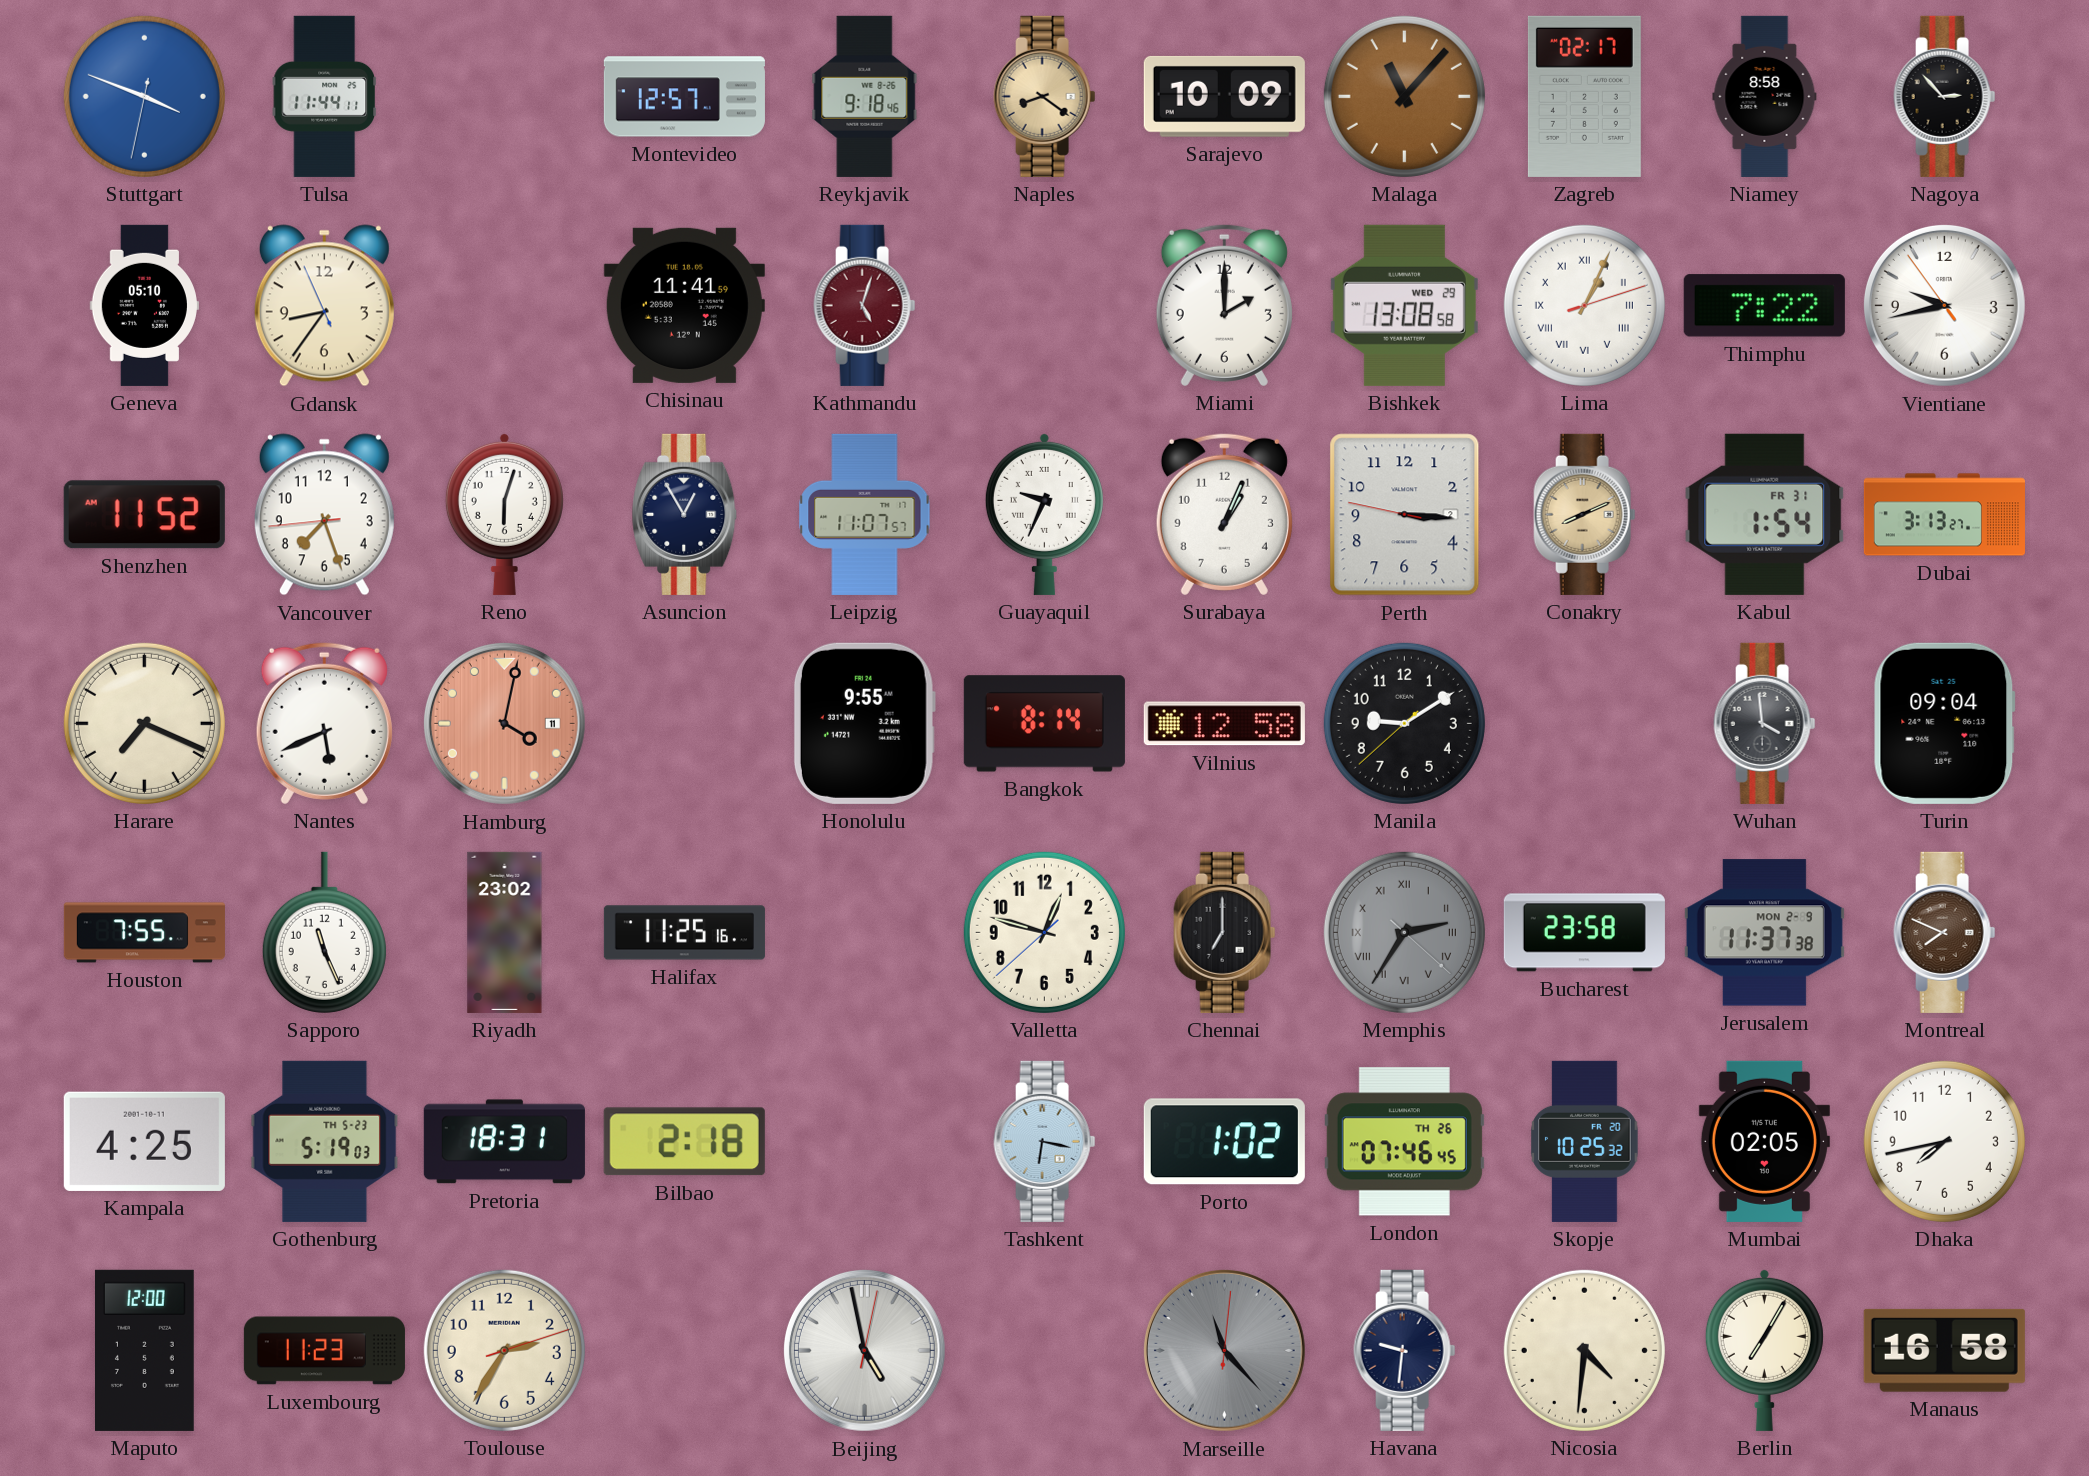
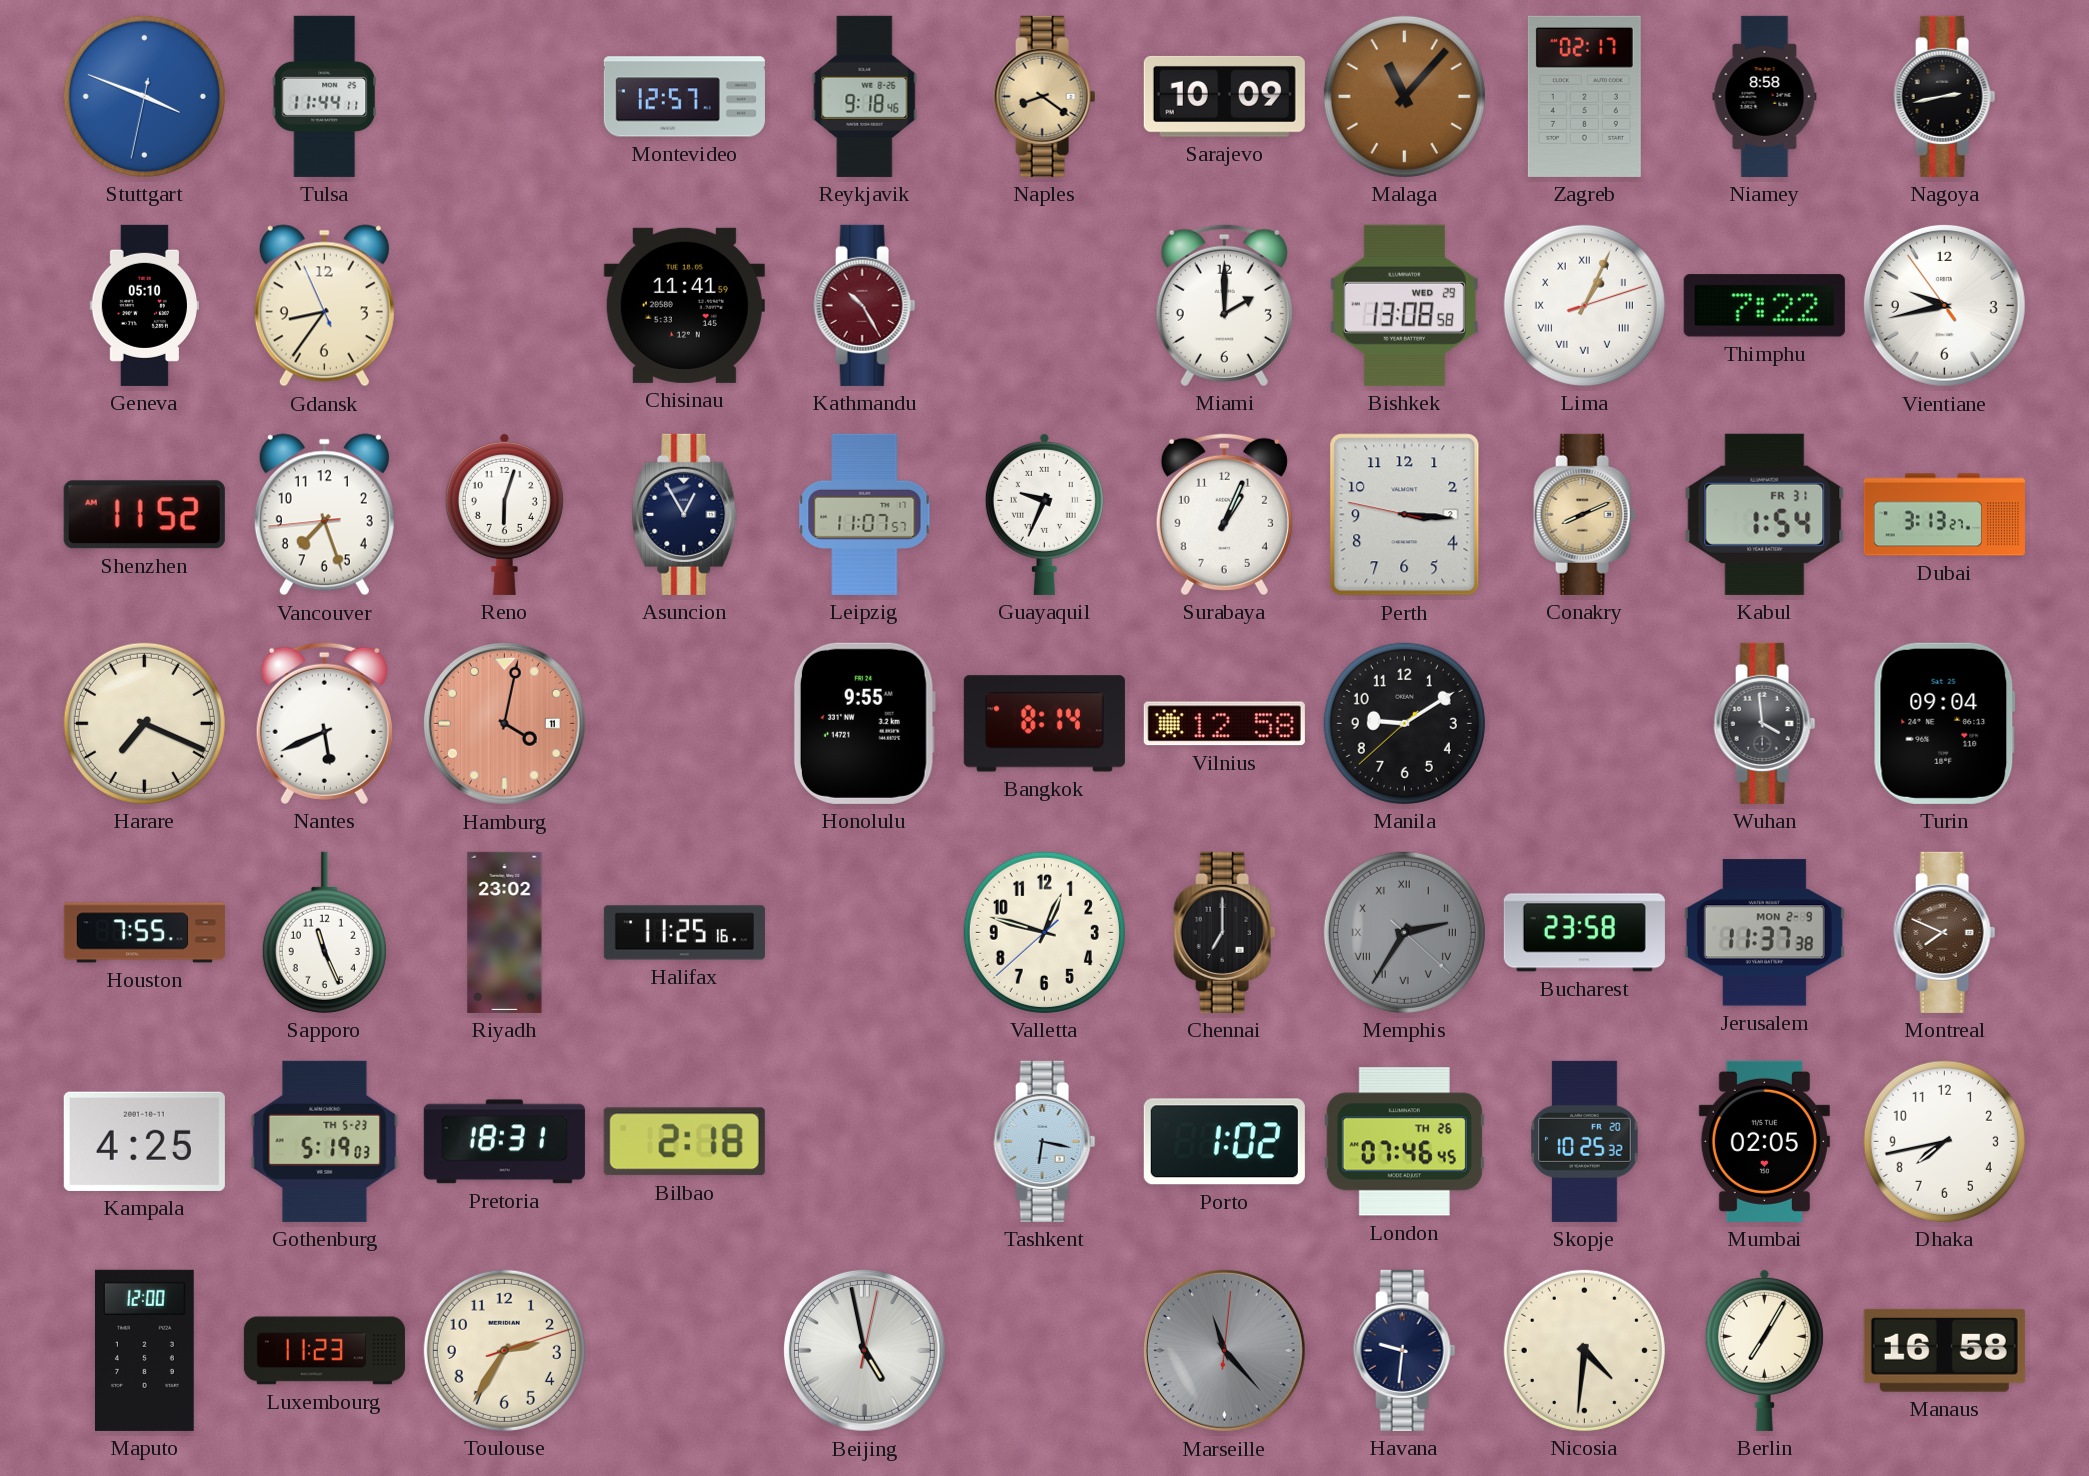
Nagoya: 2:53 -> 2:43 (1945, 96)
Kathmandu: 5:03 -> 10:25 (865, 305)
